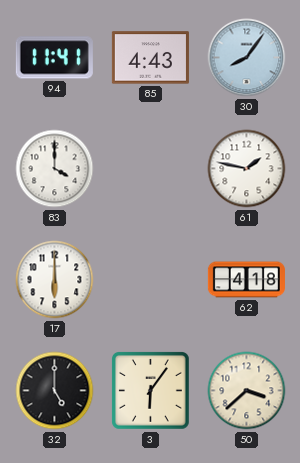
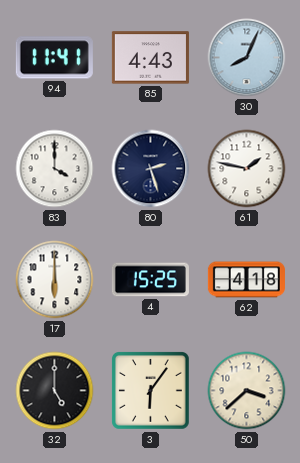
30: 8:06 -> 8:04 (247, 58)
80: none -> 2:27 (151, 169)
4: none -> 15:25 (150, 280)
